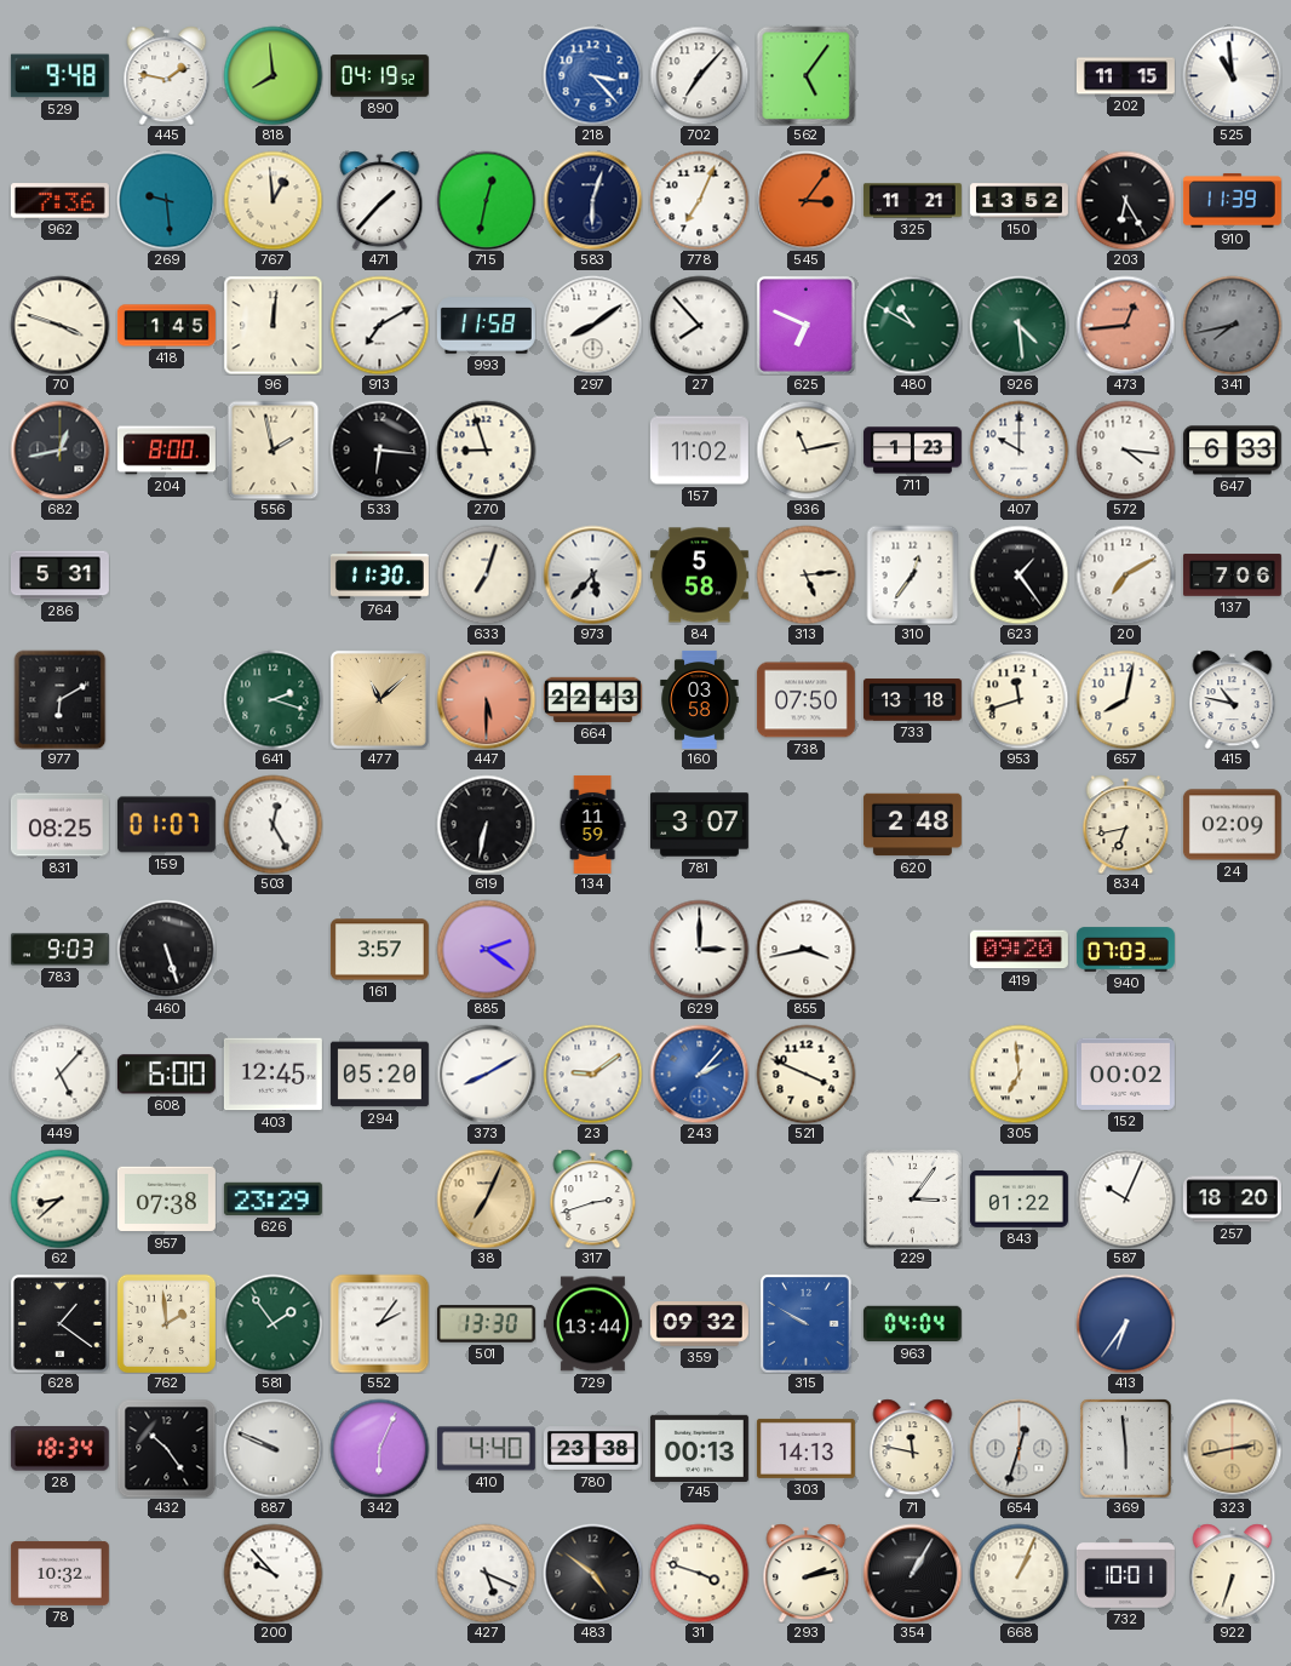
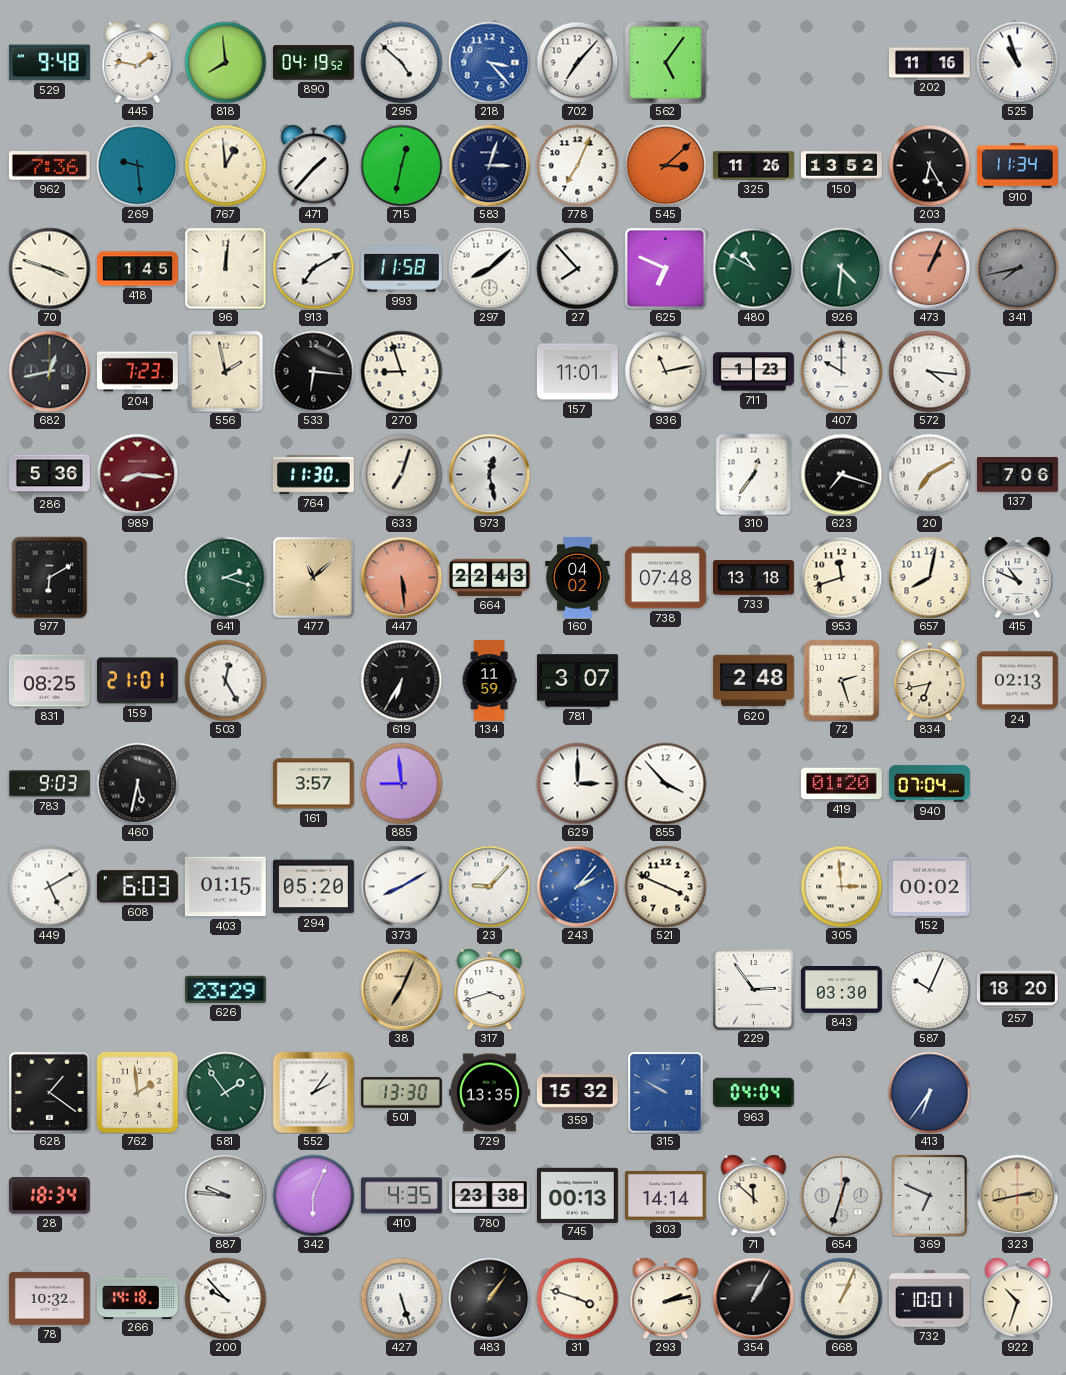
295: none -> 4:52 (401, 62)
202: 11:15 -> 11:16 (929, 63)
525: 10:59 -> 10:57 (1017, 62)
583: 6:03 -> 3:03 (489, 165)
545: 3:06 -> 3:08 (665, 165)
325: 11:21 -> 11:26 (753, 166)
910: 11:39 -> 11:34 (1017, 166)
297: 8:09 -> 8:08 (489, 268)
926: 4:29 -> 4:31 (841, 268)
473: 12:44 -> 1:04 (929, 268)
204: 8:00 -> 7:23 (137, 372)
157: 11:02 -> 11:01 (577, 372)
647: 6:33 -> none (1232, 451)
286: 5:31 -> 5:36 (49, 475)
989: none -> 8:16 (137, 474)
973: 5:37 -> 12:28 (489, 474)
84: 5:58 -> none (699, 576)
313: 5:14 -> none (805, 574)
623: 1:24 -> 7:18 (841, 474)
447: 5:30 -> 5:29 (401, 577)
160: 03:58 -> 04:02 (578, 577)
738: 07:50 -> 07:48 (665, 578)
415: 10:47 -> 10:49 (1018, 577)
159: 01:07 -> 21:01 (137, 681)
619: 6:32 -> 6:35 (401, 680)
72: none -> 2:27 (841, 680)
24: 02:09 -> 02:13 (1017, 681)
460: 5:27 -> 5:32 (137, 783)
885: 2:21 -> 8:59 (401, 783)
855: 3:43 -> 3:53 (665, 783)
419: 09:20 -> 01:20 (841, 784)
940: 07:03 -> 07:04 (929, 784)
449: 5:07 -> 5:10 (49, 886)
608: 6:00 -> 6:03 (137, 887)
403: 12:45 -> 01:15 (225, 887)
23: 9:09 -> 9:07 (489, 886)
305: 6:59 -> 2:59 (841, 886)
62: 8:38 -> none (59, 1198)
957: 07:38 -> none (166, 1200)
317: 2:42 -> 3:42 (490, 989)
229: 3:06 -> 2:54 (753, 989)
843: 01:22 -> 03:30 (841, 990)
729: 13:44 -> 13:35 (489, 1093)
359: 09:32 -> 15:32 (577, 1093)
432: 10:24 -> none (166, 1448)
887: 9:49 -> 9:46 (225, 1195)
410: 4:40 -> 4:35 (401, 1196)
303: 14:13 -> 14:14 (665, 1195)
71: 11:47 -> 11:52 (754, 1195)
369: 5:59 -> 6:49 (930, 1195)
266: none -> 14:18 (137, 1298)
427: 5:19 -> 5:27 (401, 1298)
483: 4:51 -> 1:06 (489, 1298)
922: 6:33 -> 10:33 (1018, 1298)
